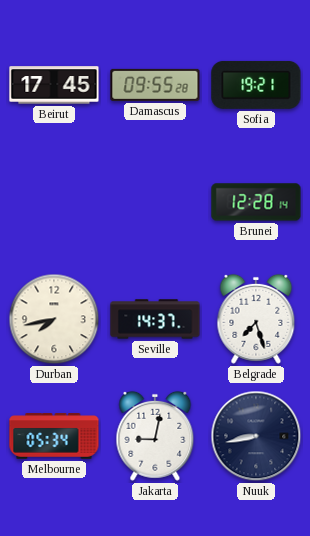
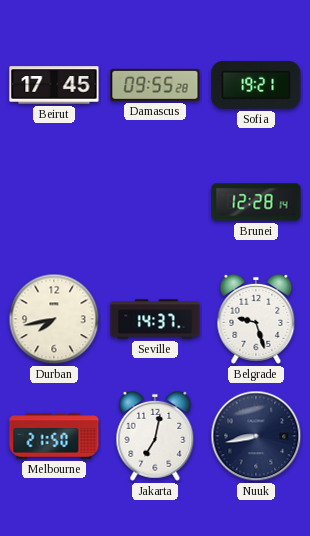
Belgrade: 7:27 -> 9:27 (256, 319)
Melbourne: 05:34 -> 21:50 (54, 436)
Jakarta: 9:02 -> 7:02 (155, 436)
